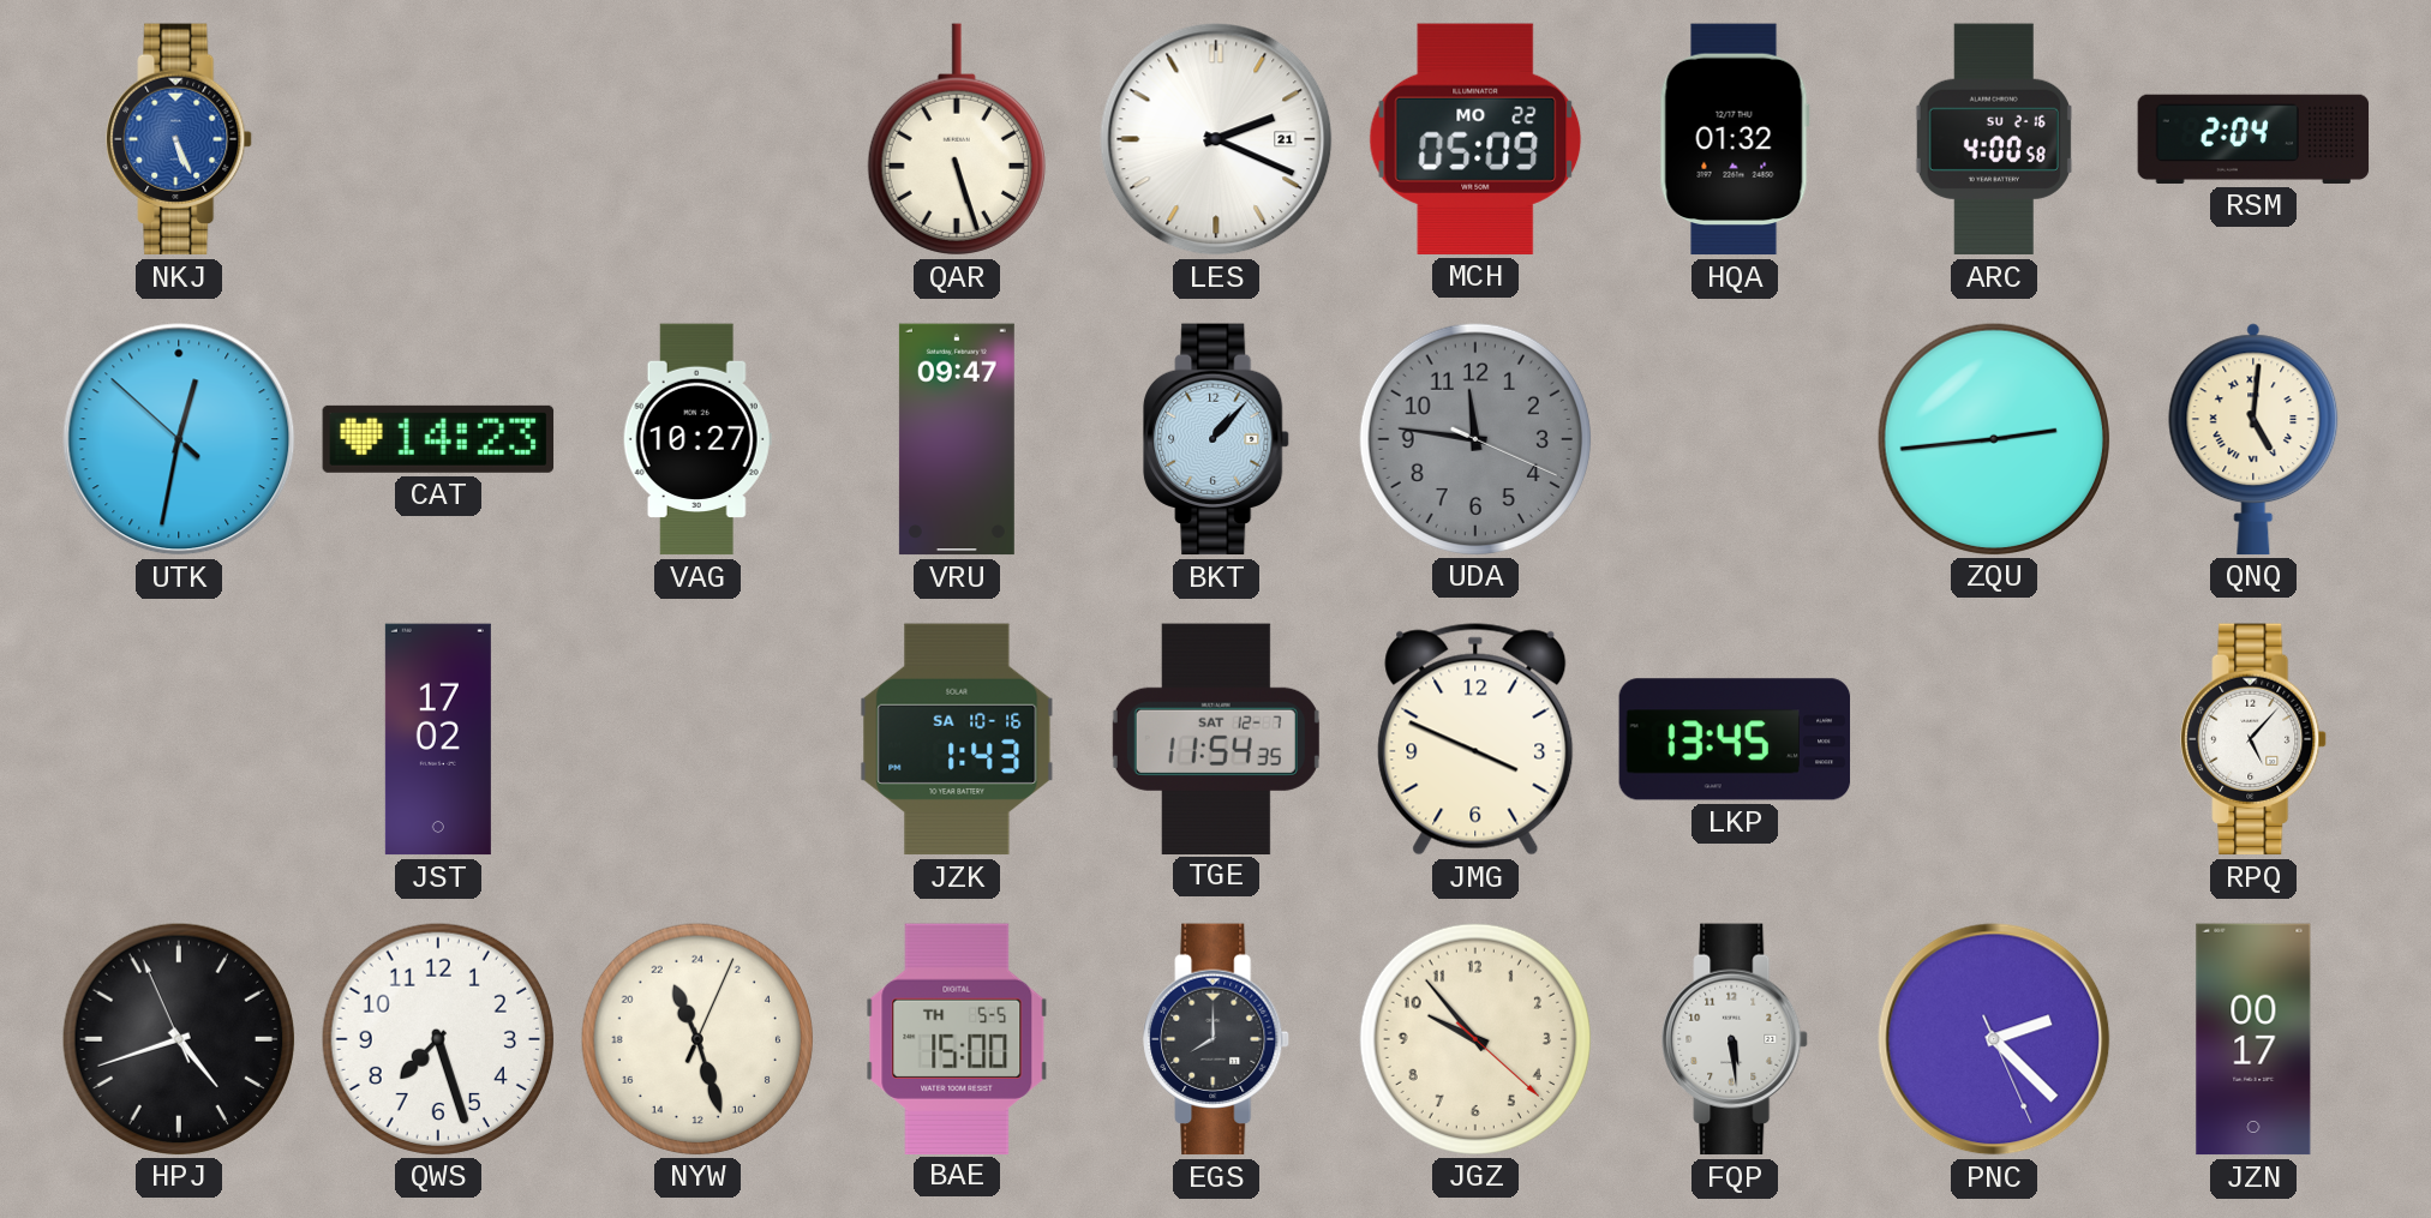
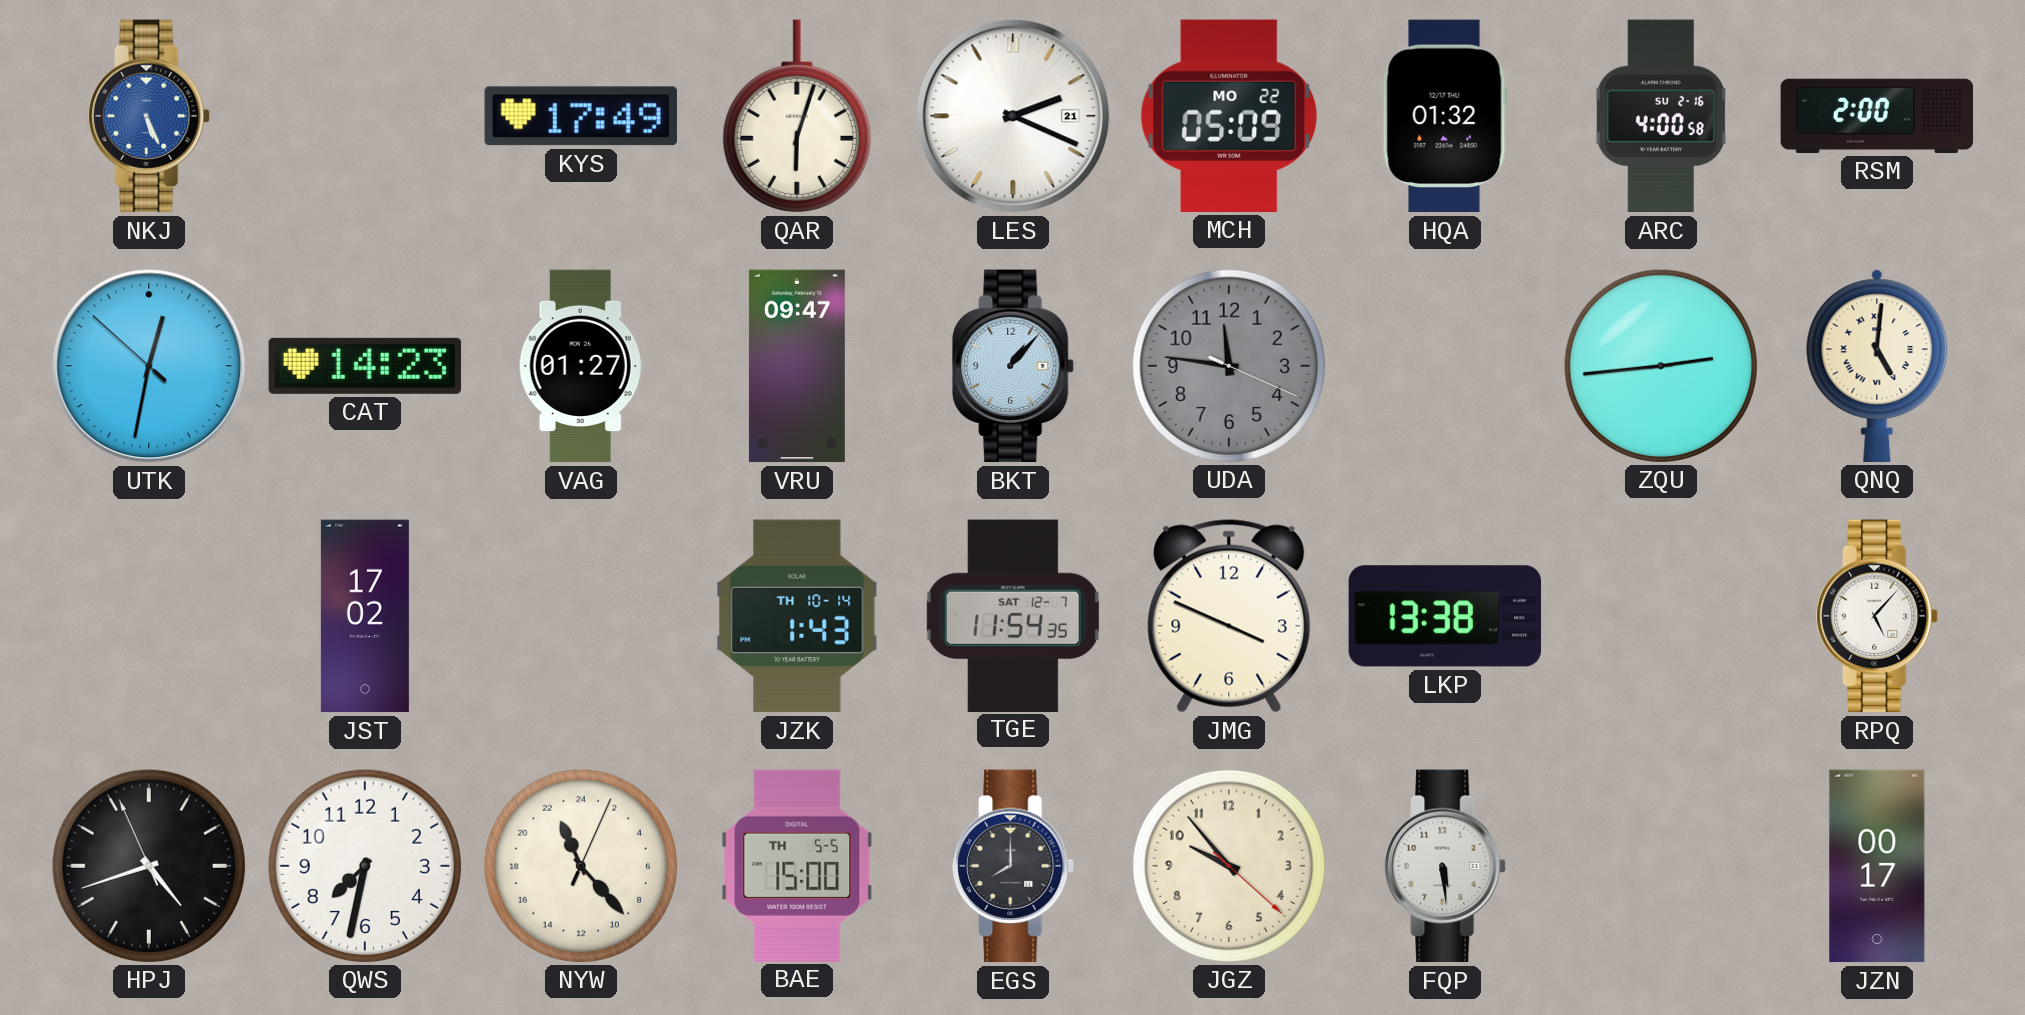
KYS: none -> 17:49 (581, 116)
QAR: 5:27 -> 6:03 (797, 116)
RSM: 2:04 -> 2:00 (1877, 116)
VAG: 10:27 -> 01:27 (581, 366)
JZK date: SA 10-16 -> TH 10-14 (797, 616)
LKP: 13:45 -> 13:38 (1445, 616)
QWS: 7:27 -> 7:32 (364, 865)
NYW: 22:27 -> 22:23 (580, 865)
PNC: 2:22 -> none (1994, 1039)
